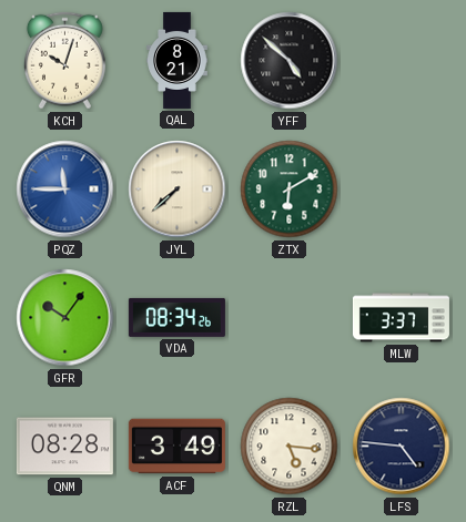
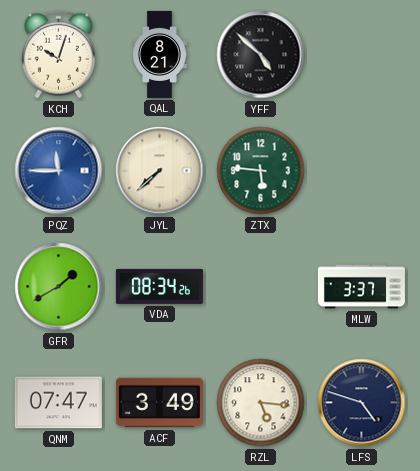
ZTX: 6:10 -> 5:46 (261, 171)
GFR: 10:06 -> 1:40 (59, 287)
QNM: 08:28 -> 07:47 (58, 403)
LFS: 4:46 -> 4:48 (362, 403)
